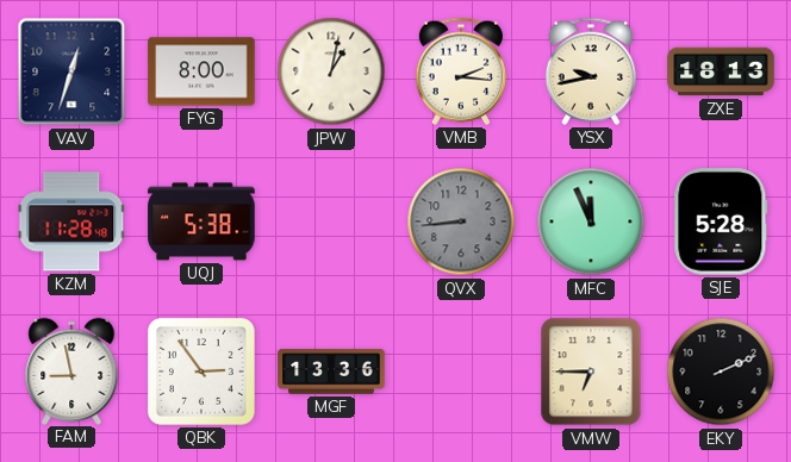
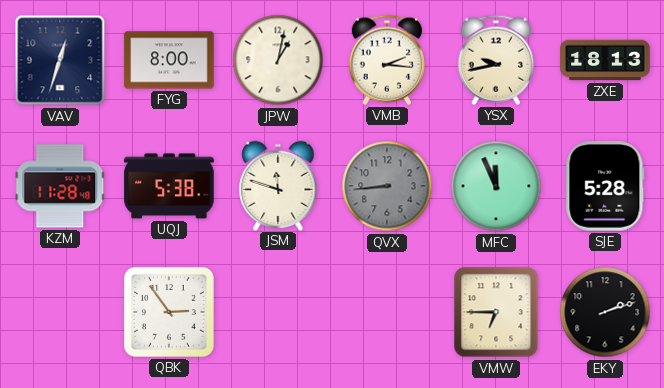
JSM: none -> 11:48 (278, 185)
FAM: 8:58 -> none (71, 370)
MGF: 13:36 -> none (331, 372)
EKY: 2:11 -> 2:12 (605, 312)
